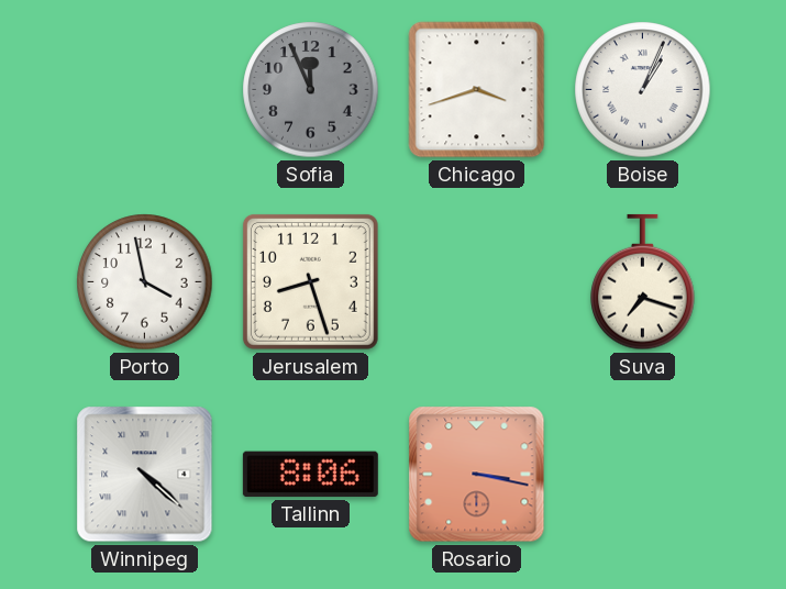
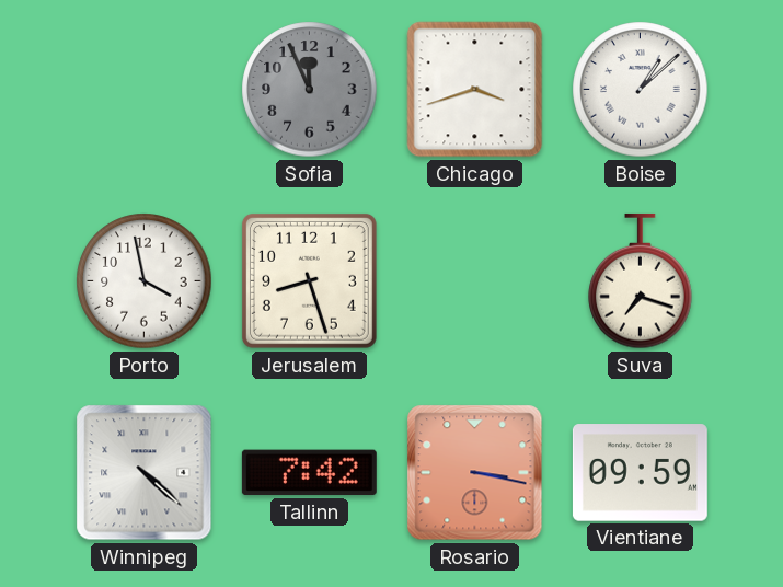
Boise: 1:04 -> 1:08 (641, 90)
Tallinn: 8:06 -> 7:42 (309, 473)
Vientiane: none -> 09:59 (640, 473)
